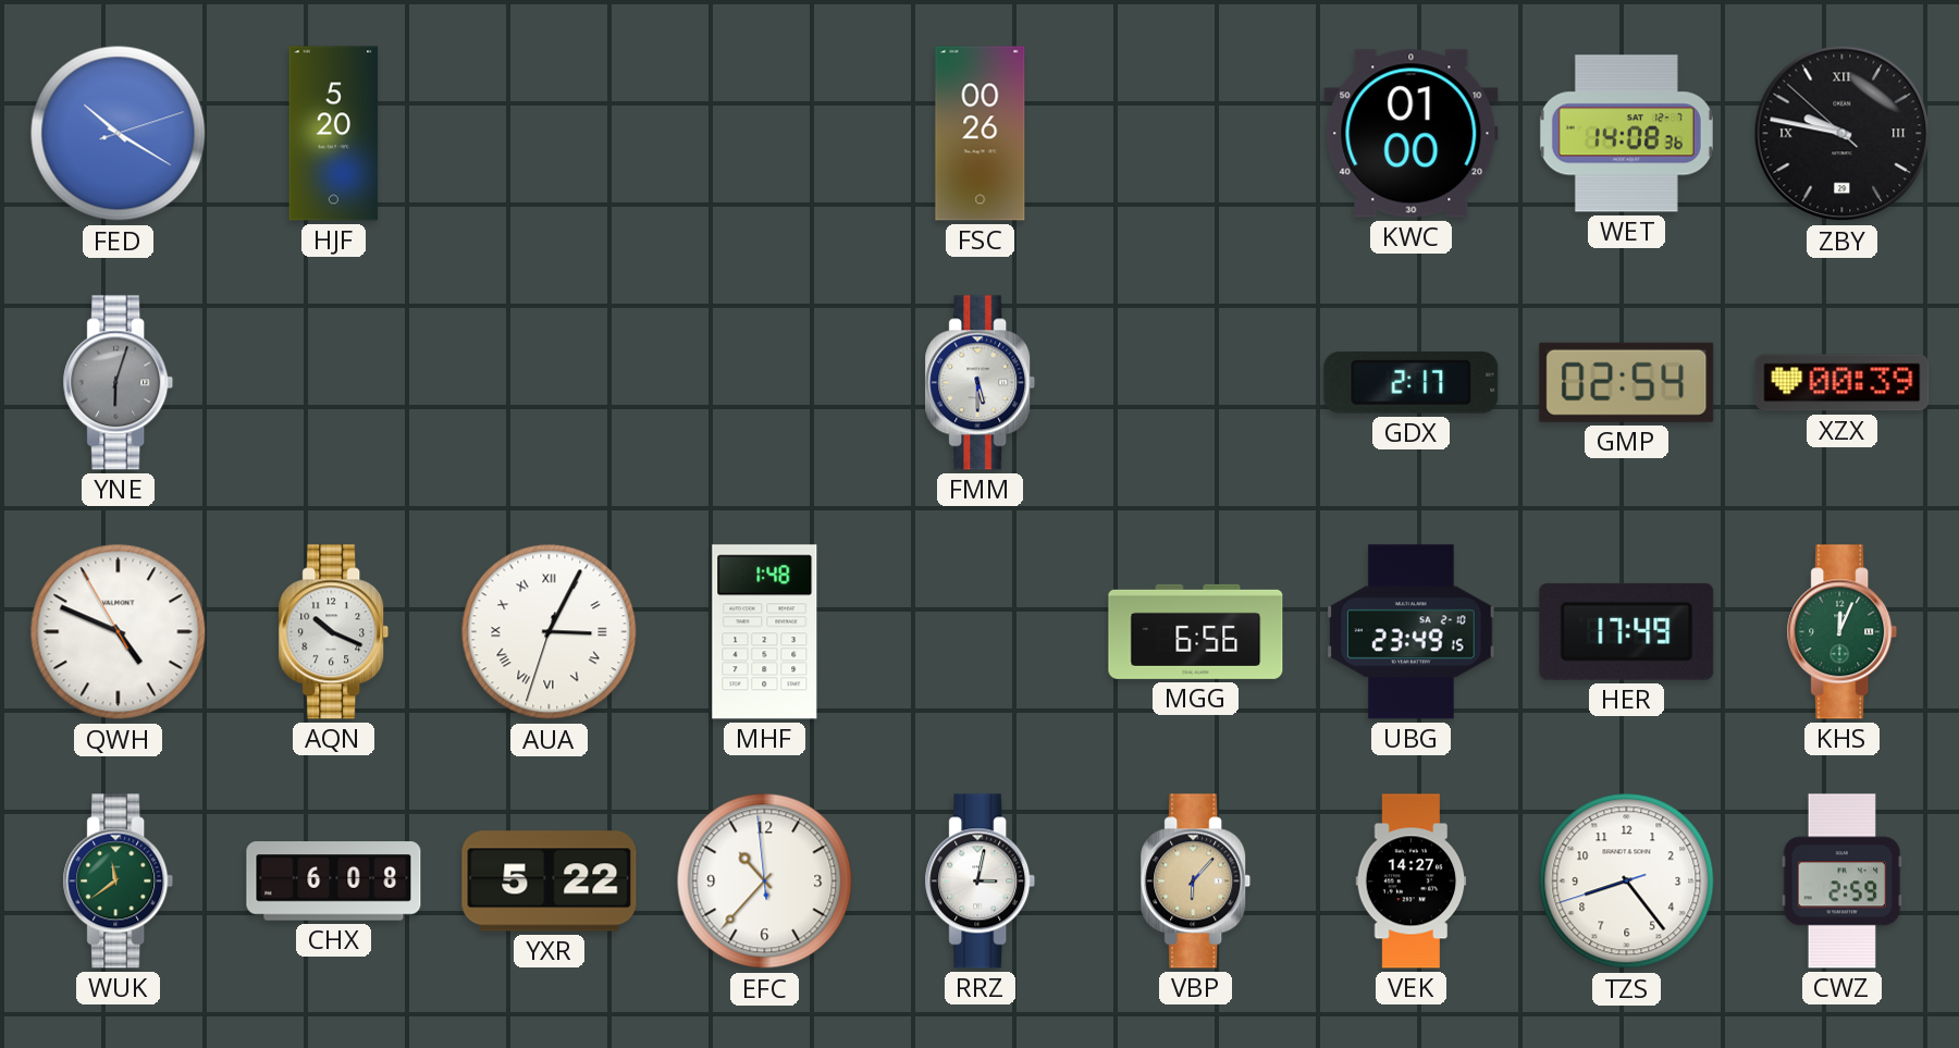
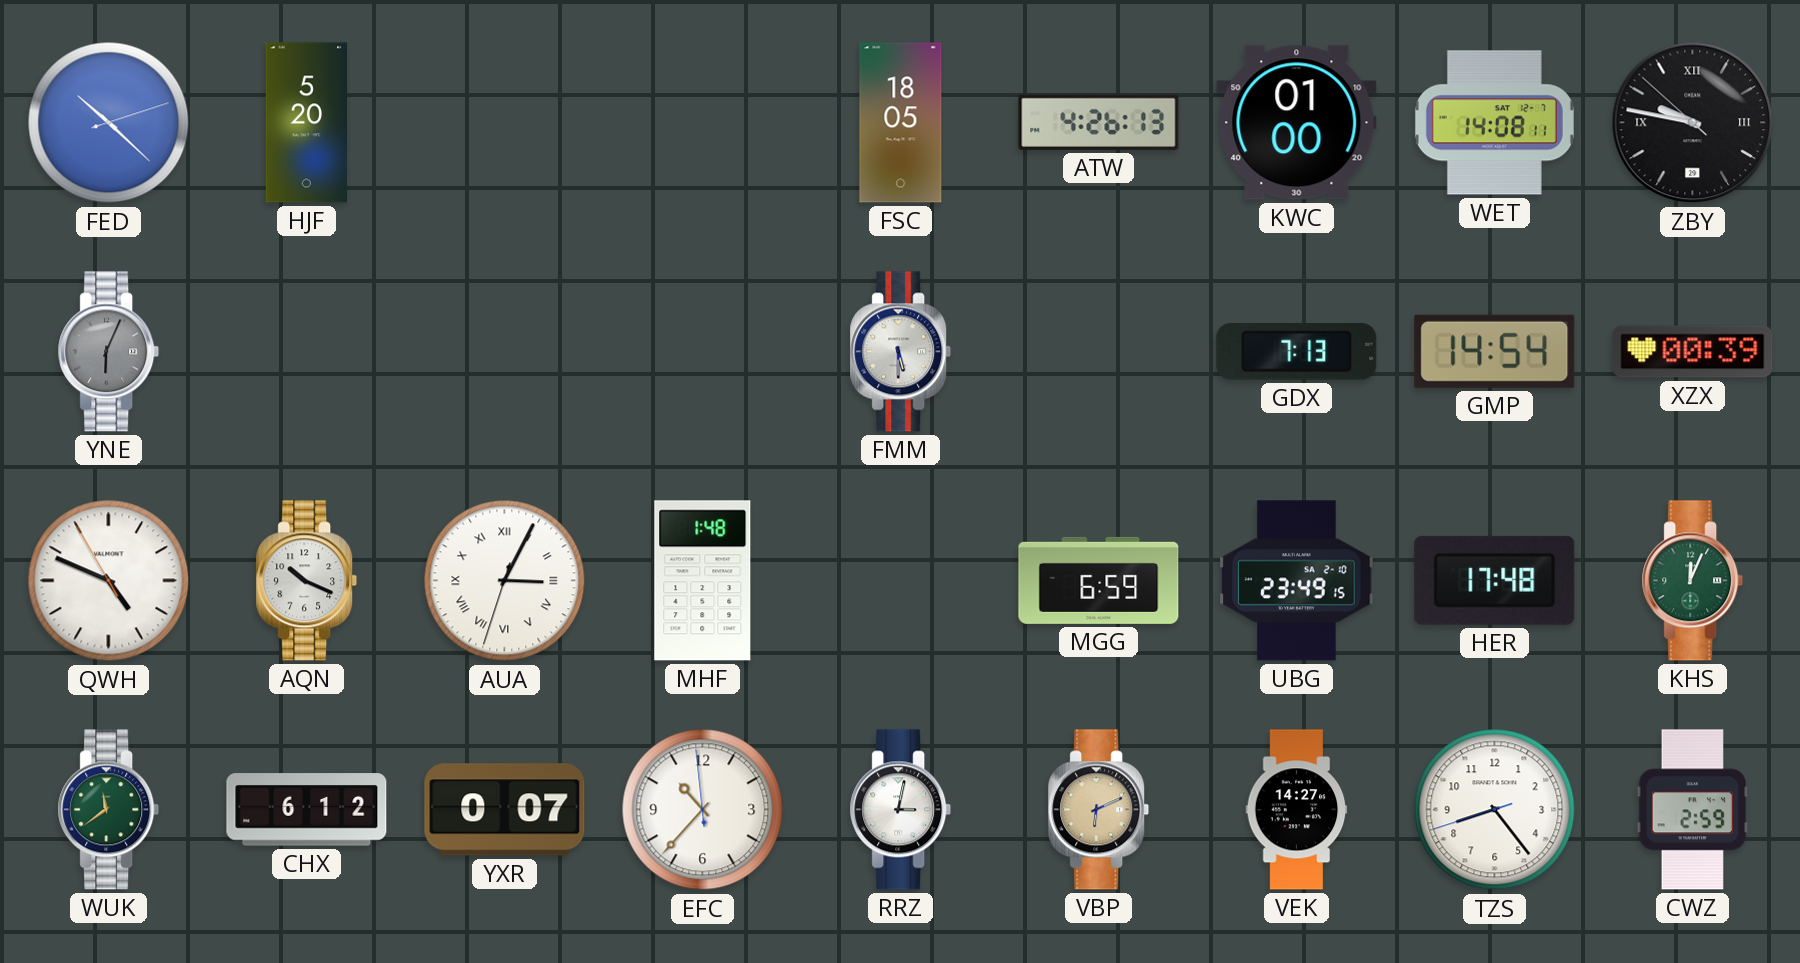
FED: 10:20 -> 10:22 (109, 123)
FSC: 00:26 -> 18:05 (901, 123)
ATW: none -> 4:26 (1099, 122)
WET: 14:08:36 -> 14:08:11 (1494, 123)
YNE: 6:03 -> 6:04 (109, 352)
GDX: 2:17 -> 7:13 (1297, 352)
GMP: 02:54 -> 14:54 (1495, 351)
MGG: 6:56 -> 6:59 (1099, 580)
HER: 17:49 -> 17:48 (1495, 580)
CHX: 6:08 -> 6:12 (307, 810)
YXR: 5:22 -> 0:07 (505, 810)
VBP: 6:07 -> 6:11 (1099, 810)
